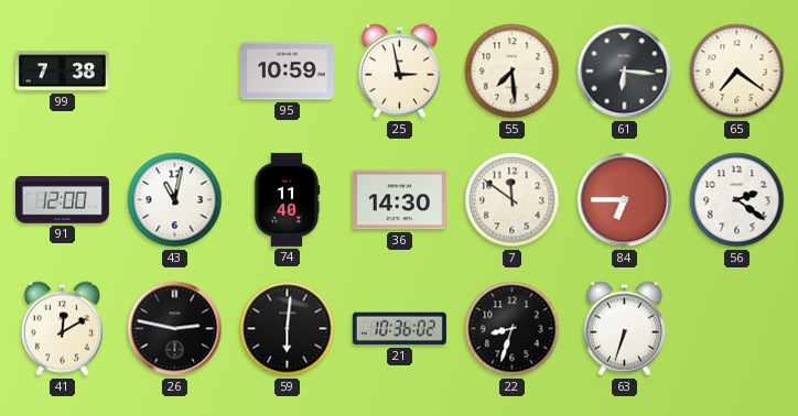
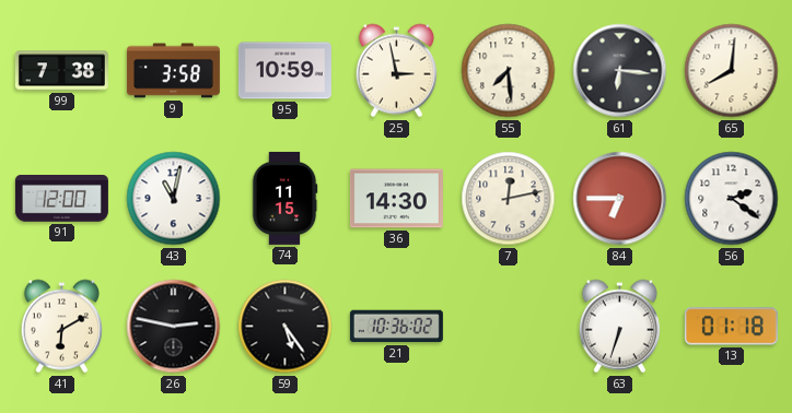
9: none -> 3:58 (173, 71)
65: 7:21 -> 8:01 (732, 71)
74: 11:40 -> 11:15 (284, 198)
7: 11:51 -> 12:13 (509, 199)
41: 12:10 -> 6:10 (61, 327)
59: 6:01 -> 5:24 (286, 327)
22: 8:33 -> none (513, 329)
13: none -> 01:18 (731, 327)
